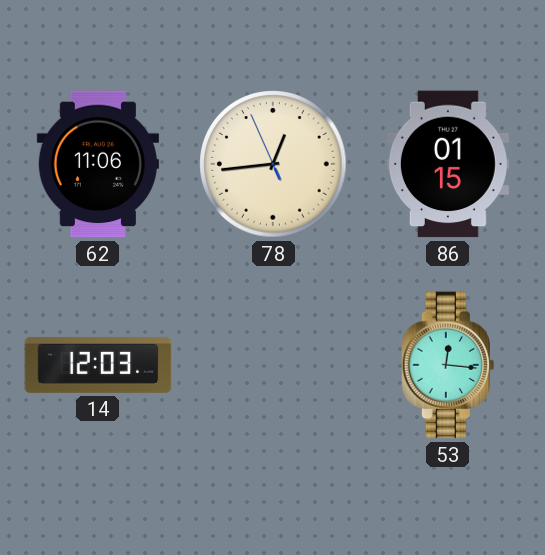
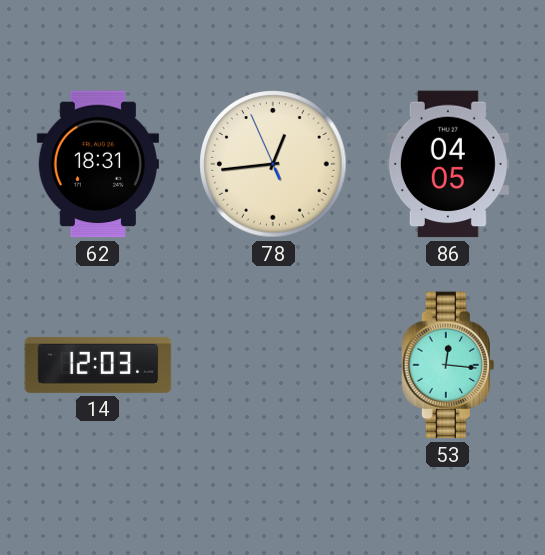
62: 11:06 -> 18:31 (98, 164)
86: 01:15 -> 04:05 (448, 164)
